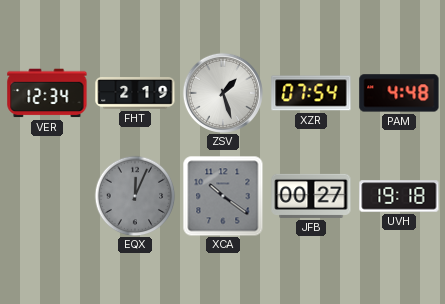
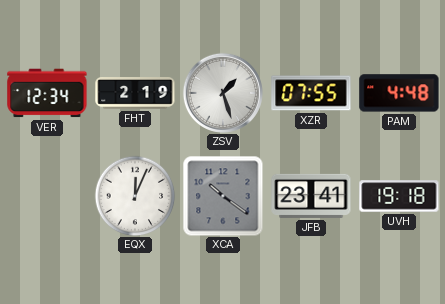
XZR: 07:54 -> 07:55 (311, 93)
EQX dial: grey -> white (135, 196)
JFB: 00:27 -> 23:41 (311, 196)
